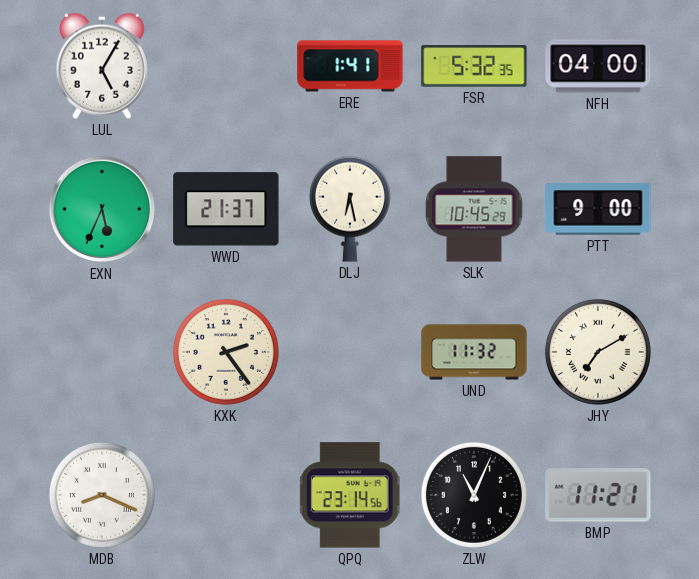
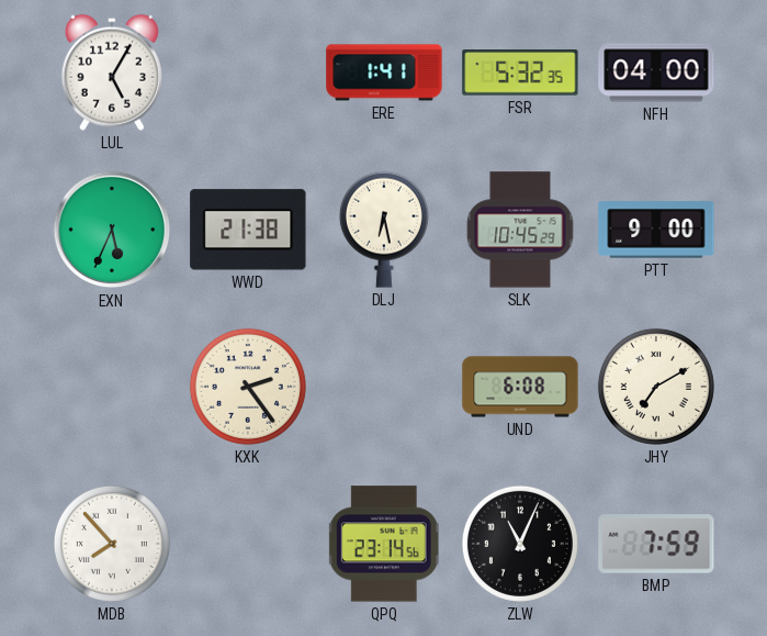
WWD: 21:37 -> 21:38 (248, 230)
UND: 11:32 -> 6:08 (520, 387)
MDB: 8:19 -> 7:53 (112, 544)
BMP: 11:21 -> 7:59 (656, 544)
